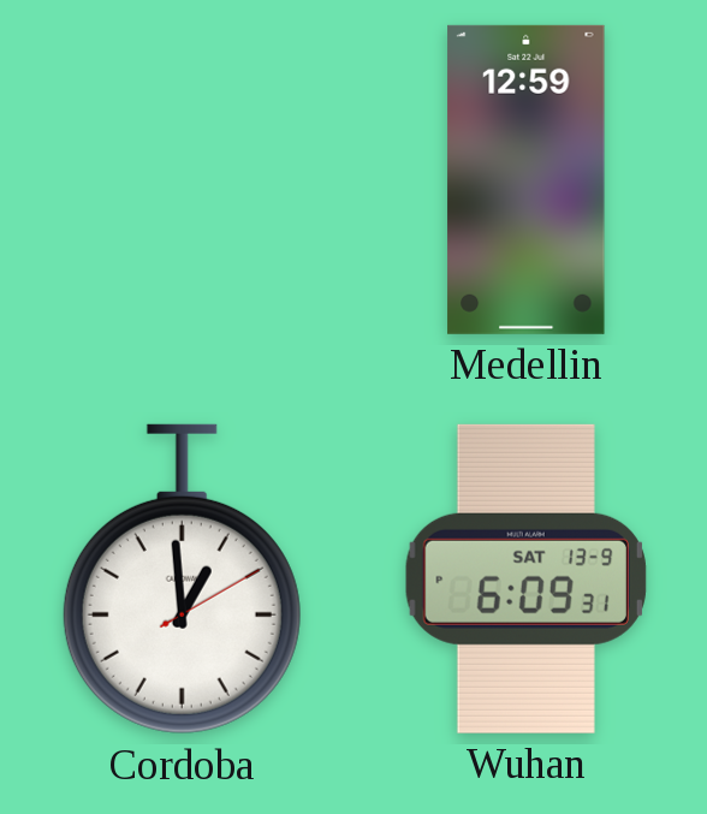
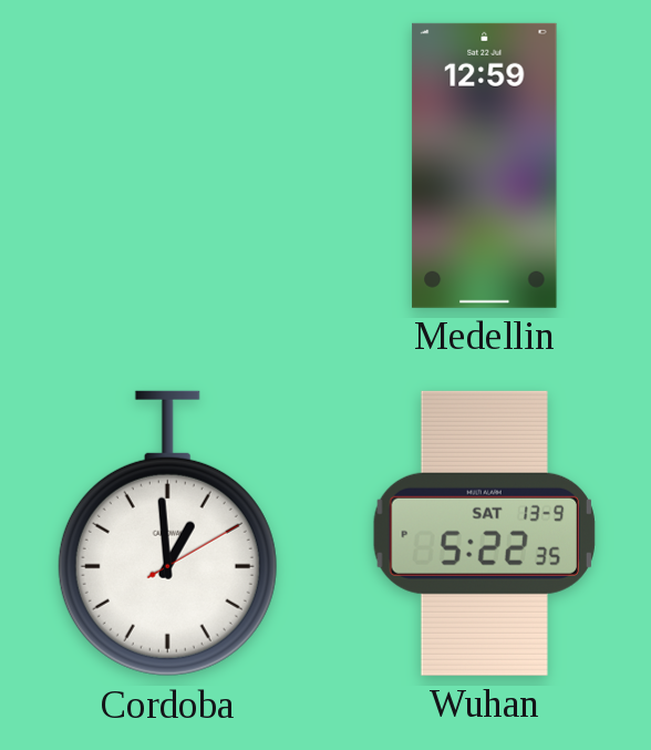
Wuhan: 6:09 -> 5:22 (484, 533)
